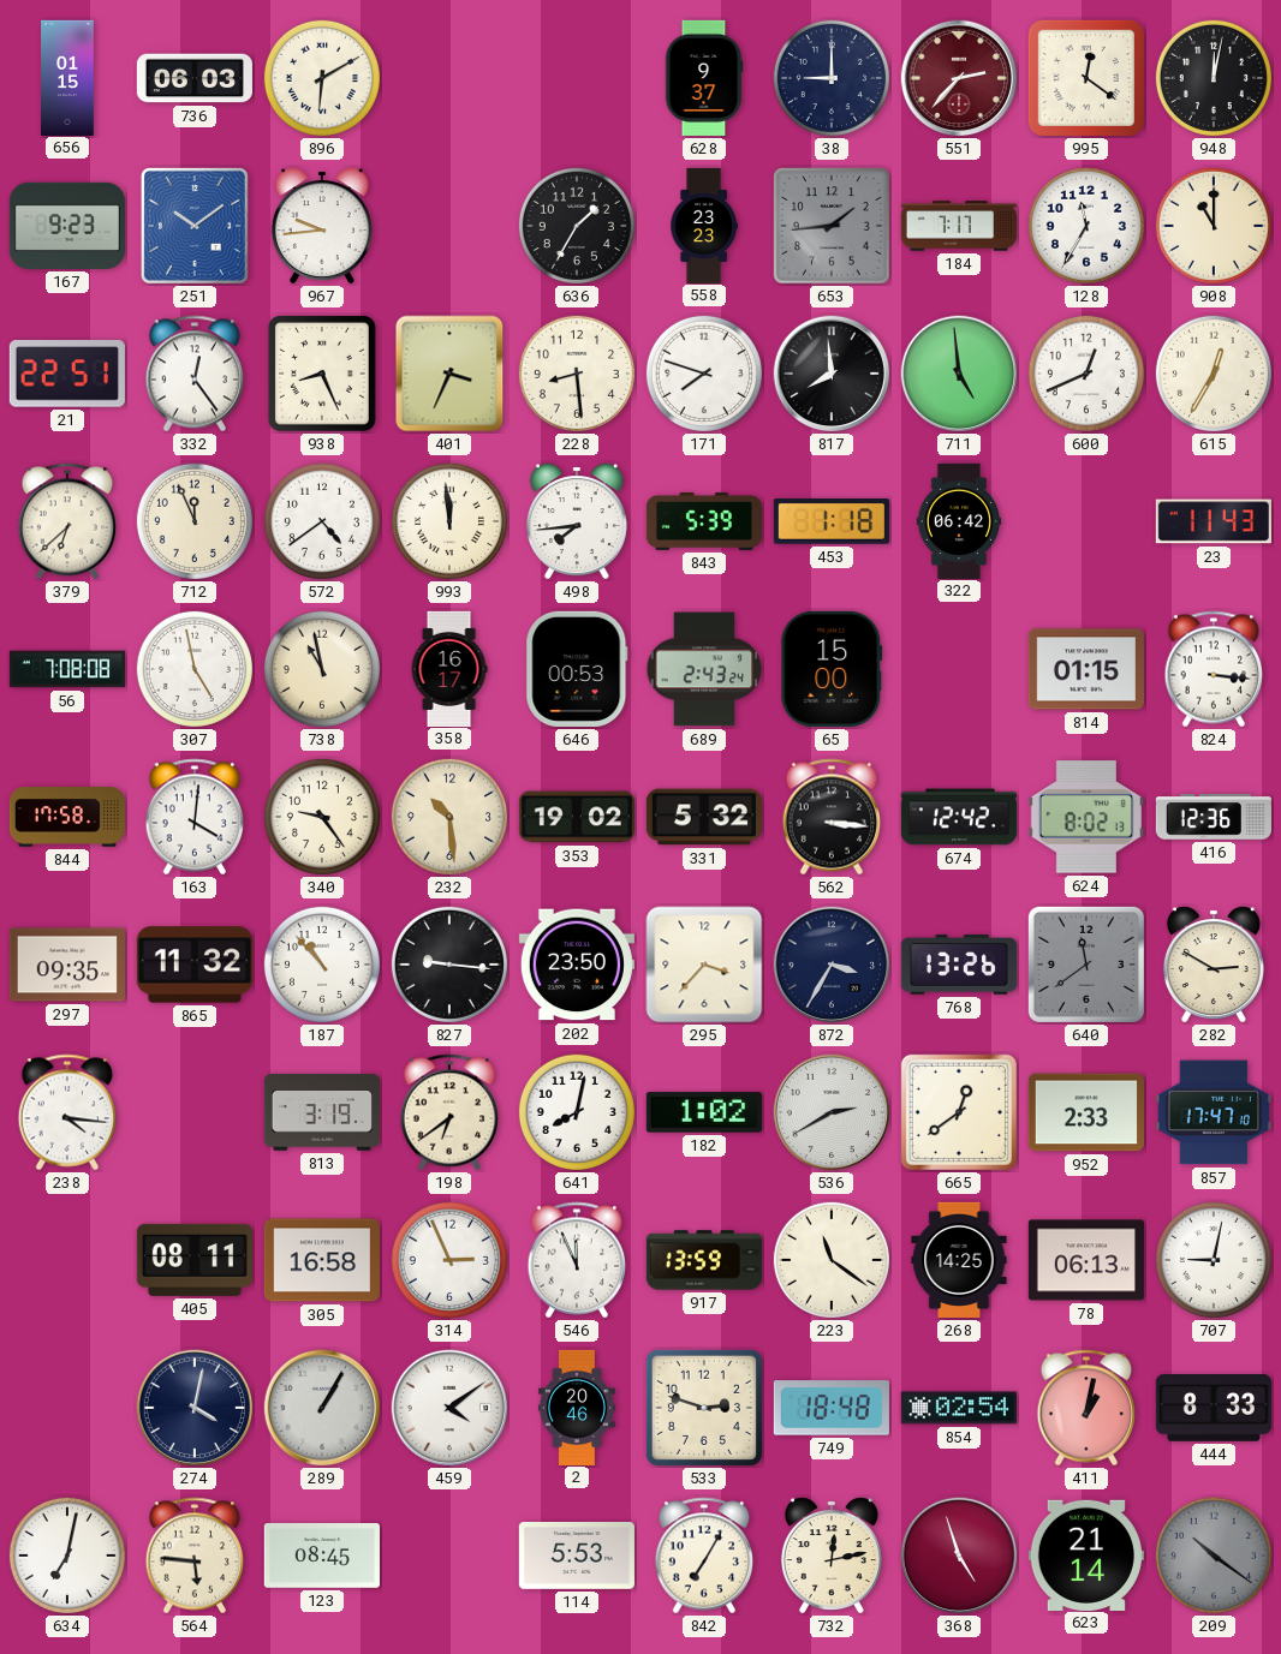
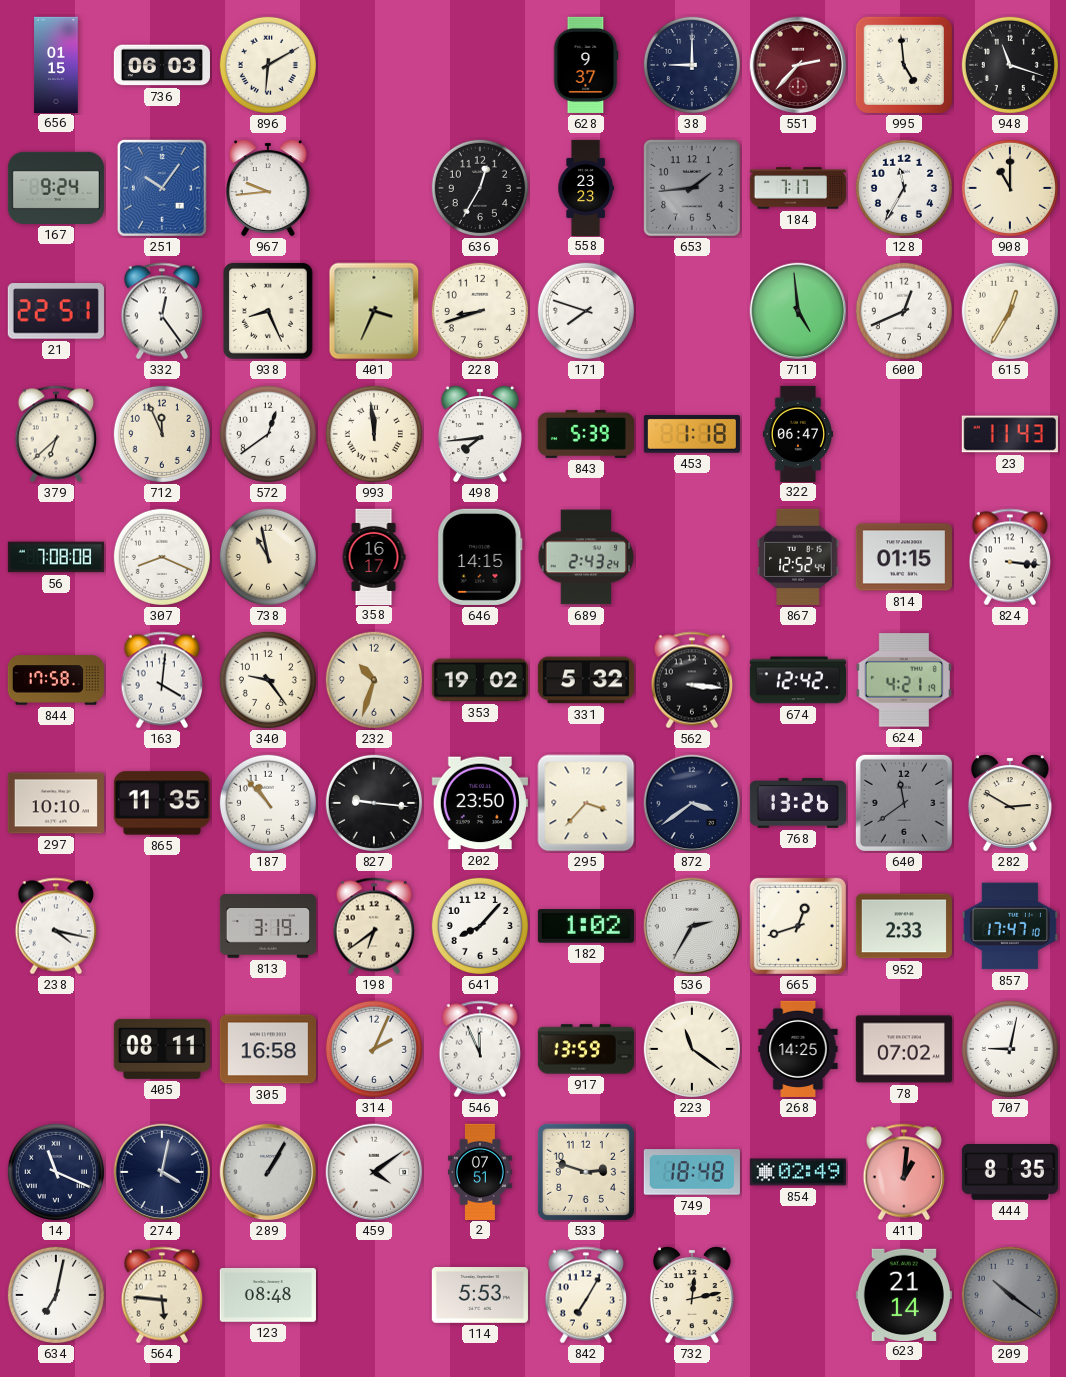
995: 12:21 -> 4:59 (904, 65)
948: 12:02 -> 11:18 (1010, 65)
167: 9:23 -> 9:24 (56, 188)
251: 10:09 -> 10:06 (162, 188)
636: 1:35 -> 12:35 (480, 188)
228: 8:29 -> 8:42 (480, 311)
817: 7:59 -> none (832, 374)
572: 4:39 -> 12:39 (268, 434)
322: 06:42 -> 06:47 (798, 433)
307: 4:58 -> 8:19 (162, 557)
646: 00:53 -> 14:15 (480, 557)
65: 15:00 -> none (832, 669)
867: none -> 12:52 (798, 557)
232: 10:29 -> 10:33 (374, 680)
624: 8:02 -> 4:21 (904, 680)
416: 12:36 -> none (1214, 817)
297: 09:35 -> 10:10 (56, 803)
865: 11:32 -> 11:35 (162, 803)
872: 3:35 -> 3:39 (692, 803)
238: 4:16 -> 4:17 (56, 926)
641: 8:02 -> 8:07 (480, 926)
536: 2:40 -> 2:35 (692, 926)
665: 12:39 -> 12:42 (798, 926)
314: 2:56 -> 2:04 (374, 1049)
78: 06:13 -> 07:02 (904, 1049)
14: none -> 11:19 (56, 1172)
2: 20:46 -> 07:51 (480, 1171)
854: 02:54 -> 02:49 (798, 1172)
411: 1:02 -> 1:01 (904, 1172)
444: 8:33 -> 8:35 (1010, 1172)
123: 08:45 -> 08:48 (268, 1296)
368: 4:57 -> none (959, 1556)
